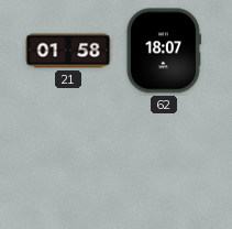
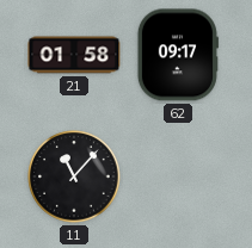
62: 18:07 -> 09:17 (178, 55)
11: none -> 11:07 (74, 176)
